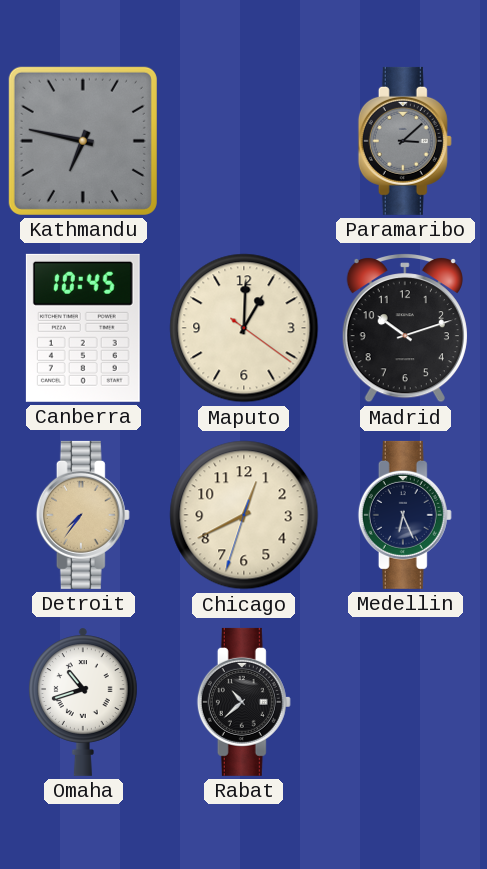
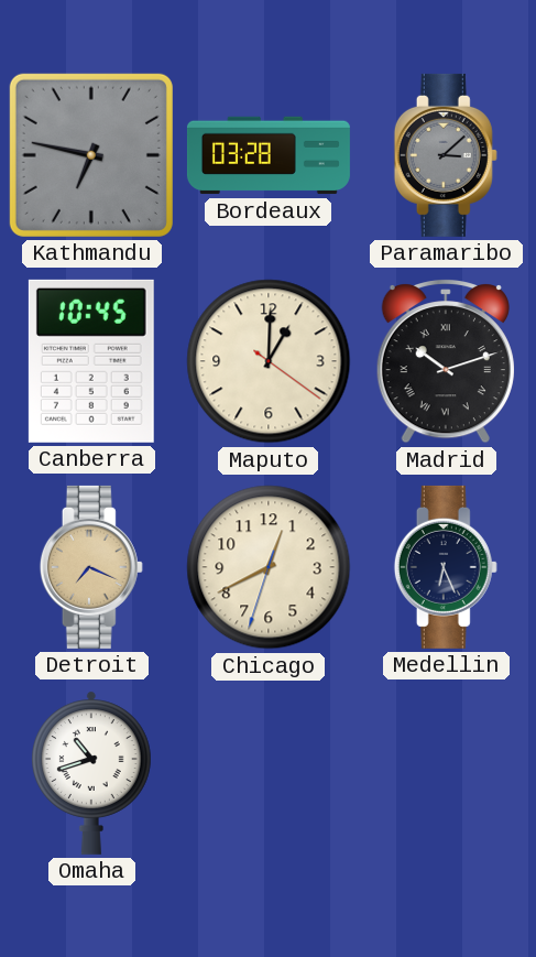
Bordeaux: none -> 03:28 (269, 155)
Madrid numerals: Arabic -> Roman (446, 361)
Detroit: 7:36 -> 7:19 (91, 567)
Rabat: 10:38 -> none (244, 702)
